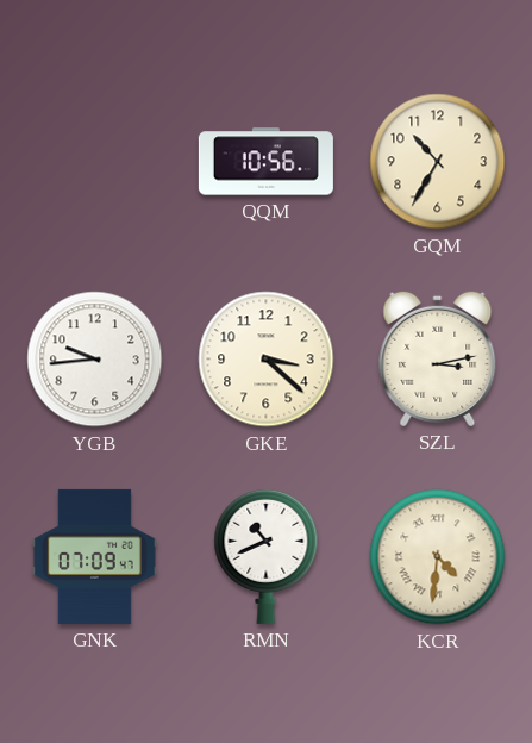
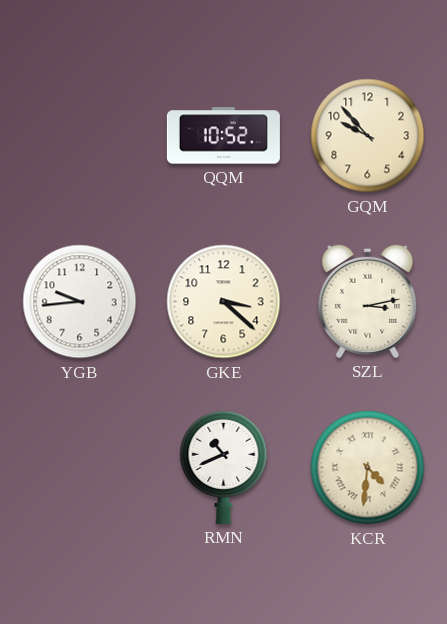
QQM: 10:56 -> 10:52 (223, 136)
GQM: 10:35 -> 9:53 (368, 136)
GNK: 07:09 -> none (94, 556)
